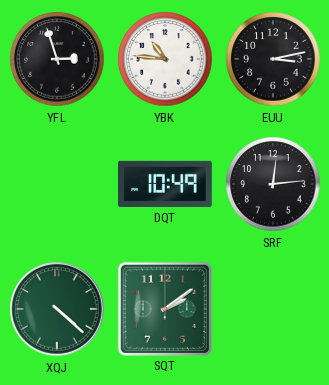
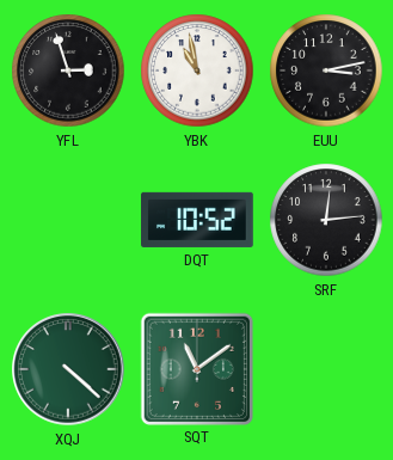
YBK: 10:46 -> 10:58 (197, 70)
DQT: 10:49 -> 10:52 (197, 220)
SQT: 2:09 -> 11:09 (196, 368)
